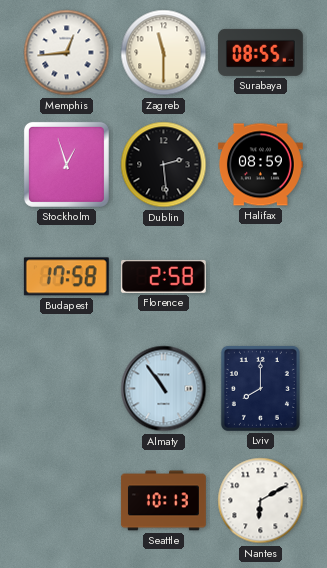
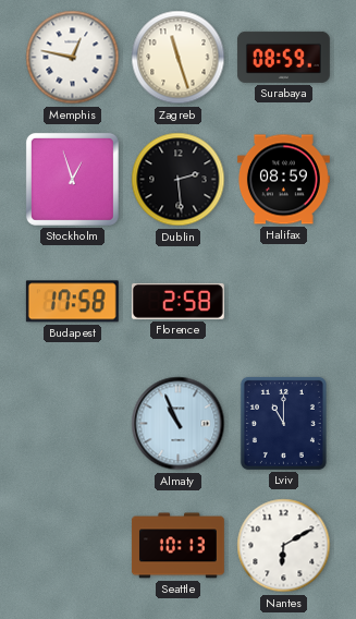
Memphis: 12:44 -> 12:47 (73, 58)
Zagreb: 11:30 -> 11:27 (179, 58)
Surabaya: 08:55 -> 08:59 (283, 57)
Almaty: 10:54 -> 10:56 (179, 424)
Lviv: 8:00 -> 11:00 (283, 423)
